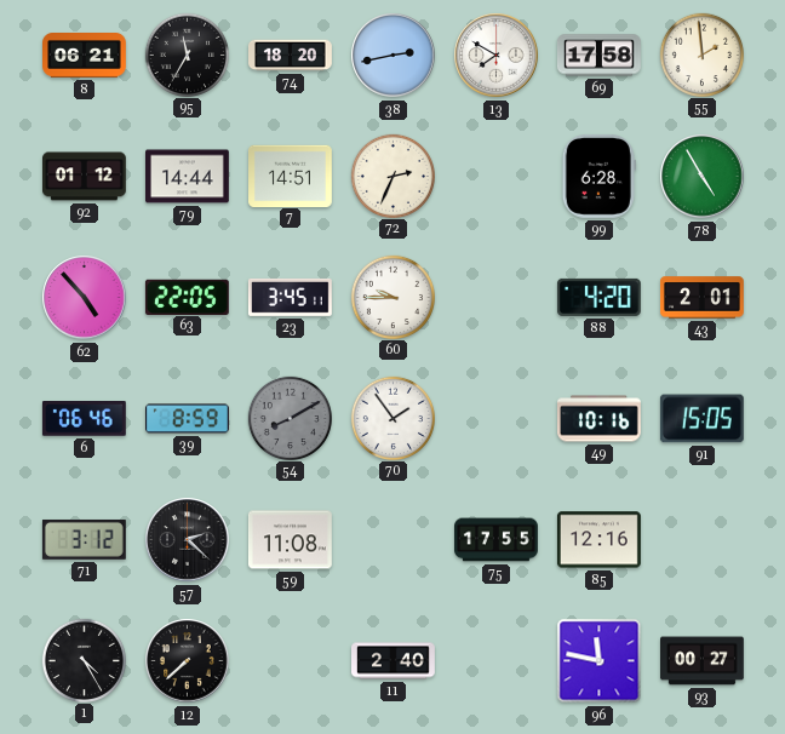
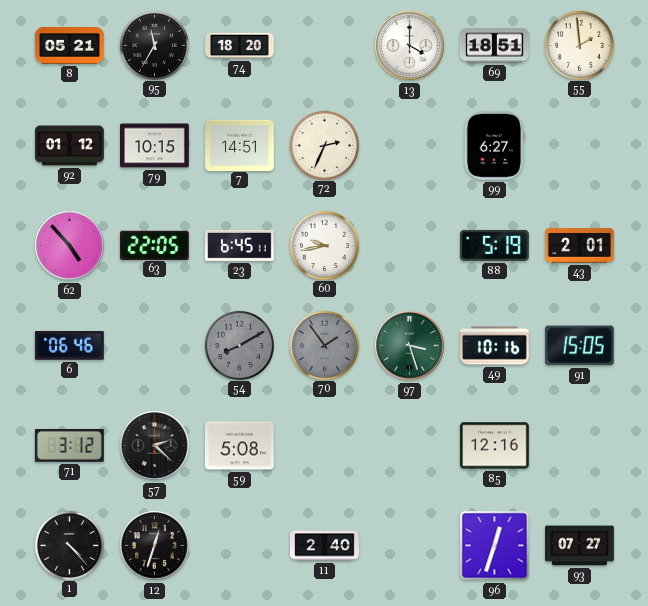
8: 06:21 -> 05:21 (70, 46)
38: 2:43 -> none (394, 56)
13: 7:50 -> 4:00 (410, 46)
69: 17:58 -> 18:51 (494, 46)
79: 14:44 -> 10:15 (155, 146)
99: 6:28 -> 6:27 (494, 145)
78: 4:55 -> none (703, 177)
23: 3:45 -> 6:45 (239, 245)
60: 9:45 -> 9:43 (324, 245)
88: 4:20 -> 5:19 (494, 245)
39: 8:59 -> none (188, 419)
70 dial: white -> grey (324, 345)
97: none -> 3:27 (410, 346)
59: 11:08 -> 5:08 (240, 446)
75: 17:55 -> none (497, 540)
1: 4:25 -> 4:23 (69, 545)
12: 7:38 -> 12:33 (155, 546)
96: 11:47 -> 12:33 (495, 546)
93: 00:27 -> 07:27 (580, 546)
